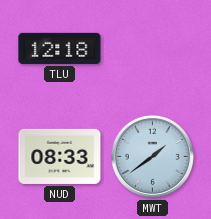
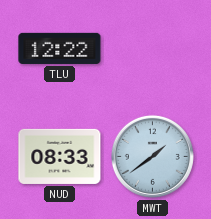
TLU: 12:18 -> 12:22 (60, 48)
